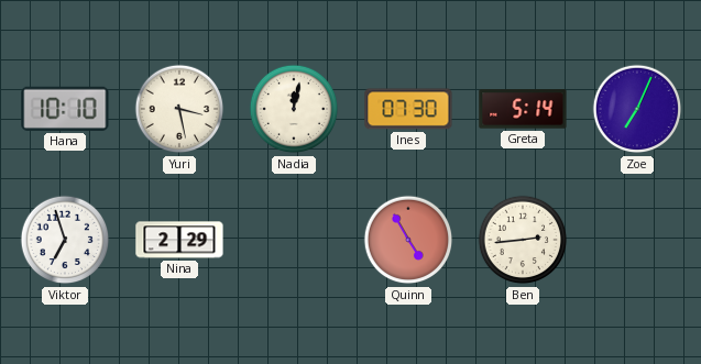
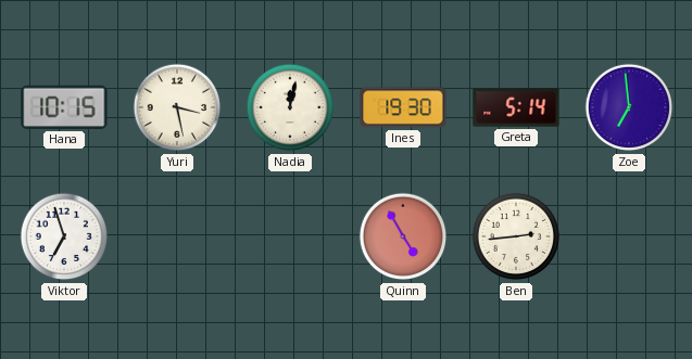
Hana: 10:10 -> 10:15 (64, 107)
Ines: 07:30 -> 19:30 (403, 107)
Zoe: 7:04 -> 6:59 (629, 107)
Nina: 2:29 -> none (179, 240)
